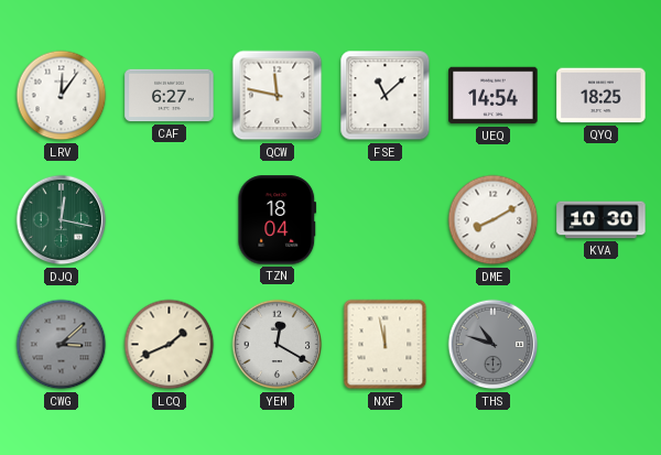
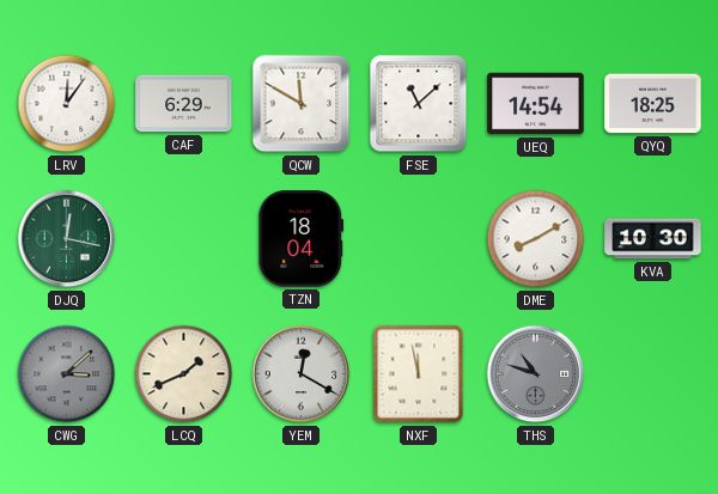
CAF: 6:27 -> 6:29 (184, 104)
QCW: 11:47 -> 11:50 (302, 104)
